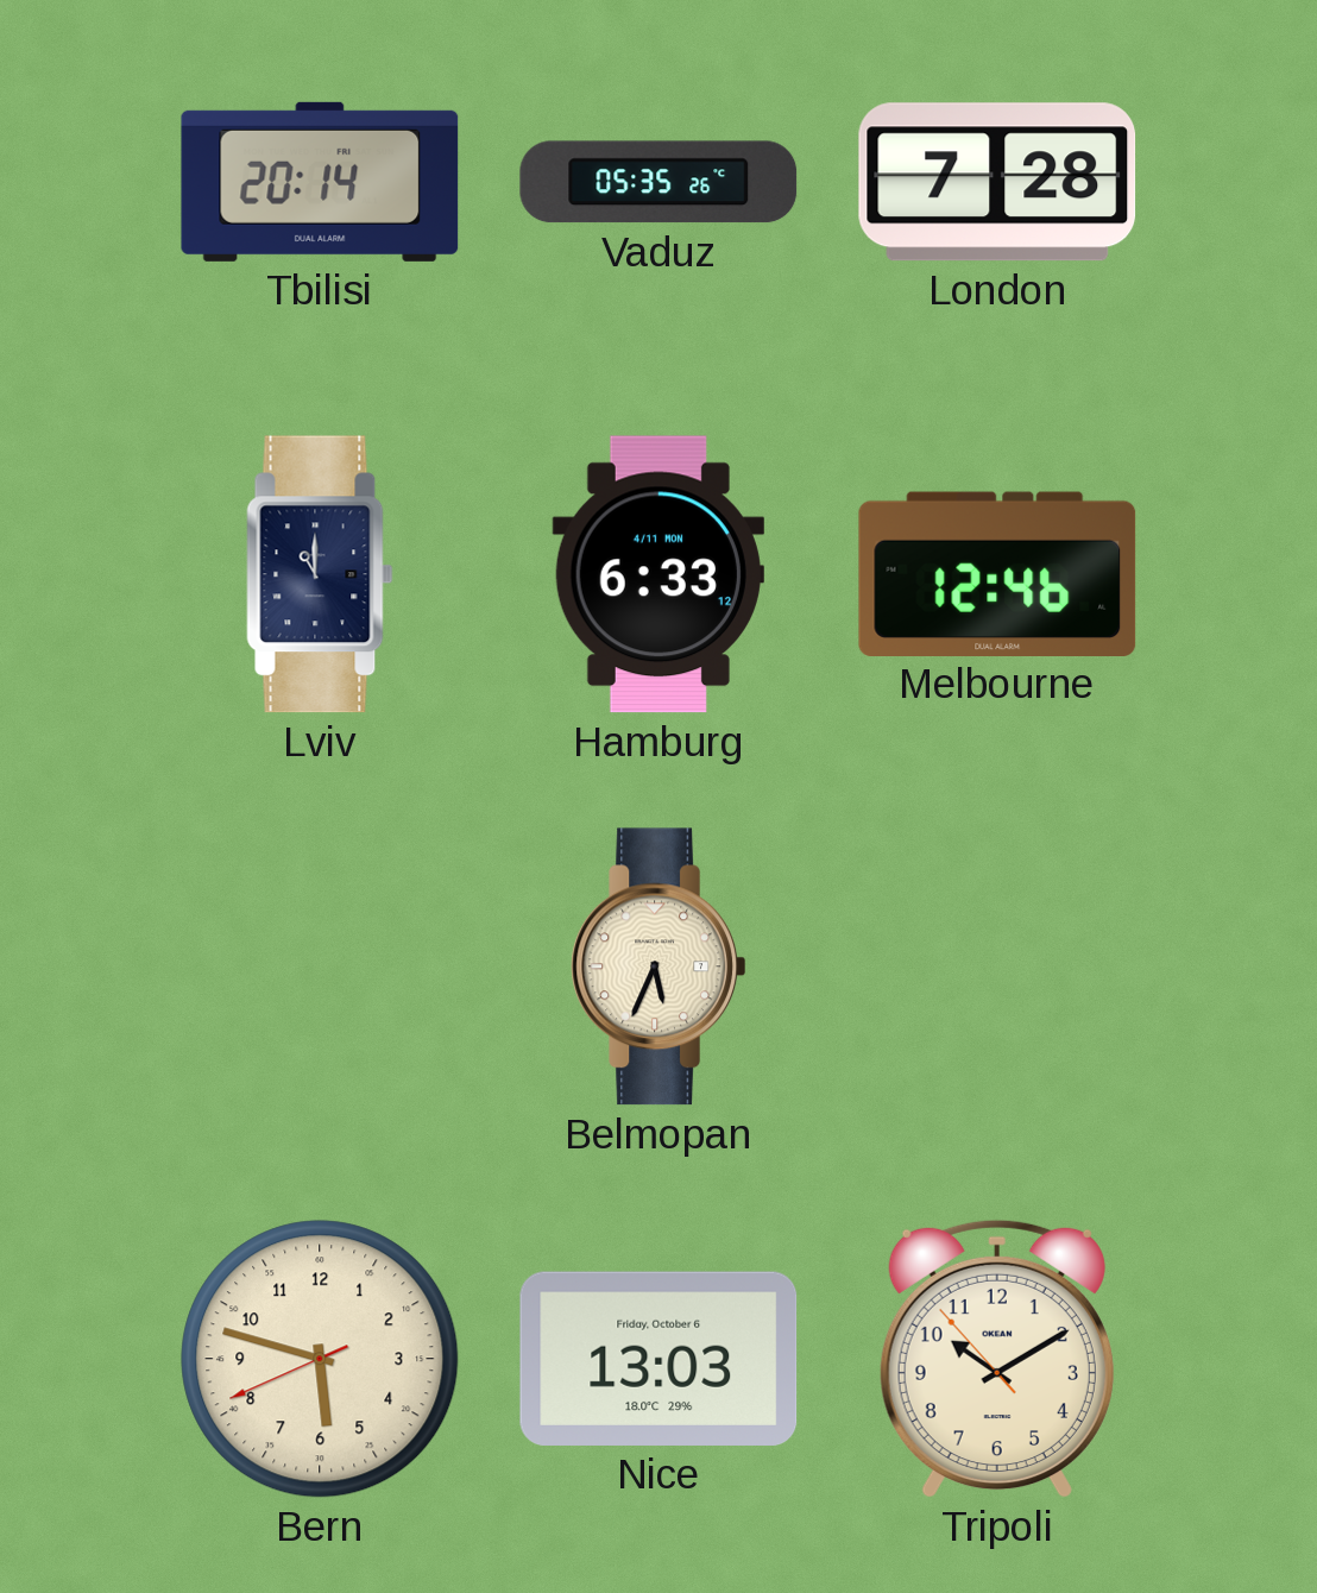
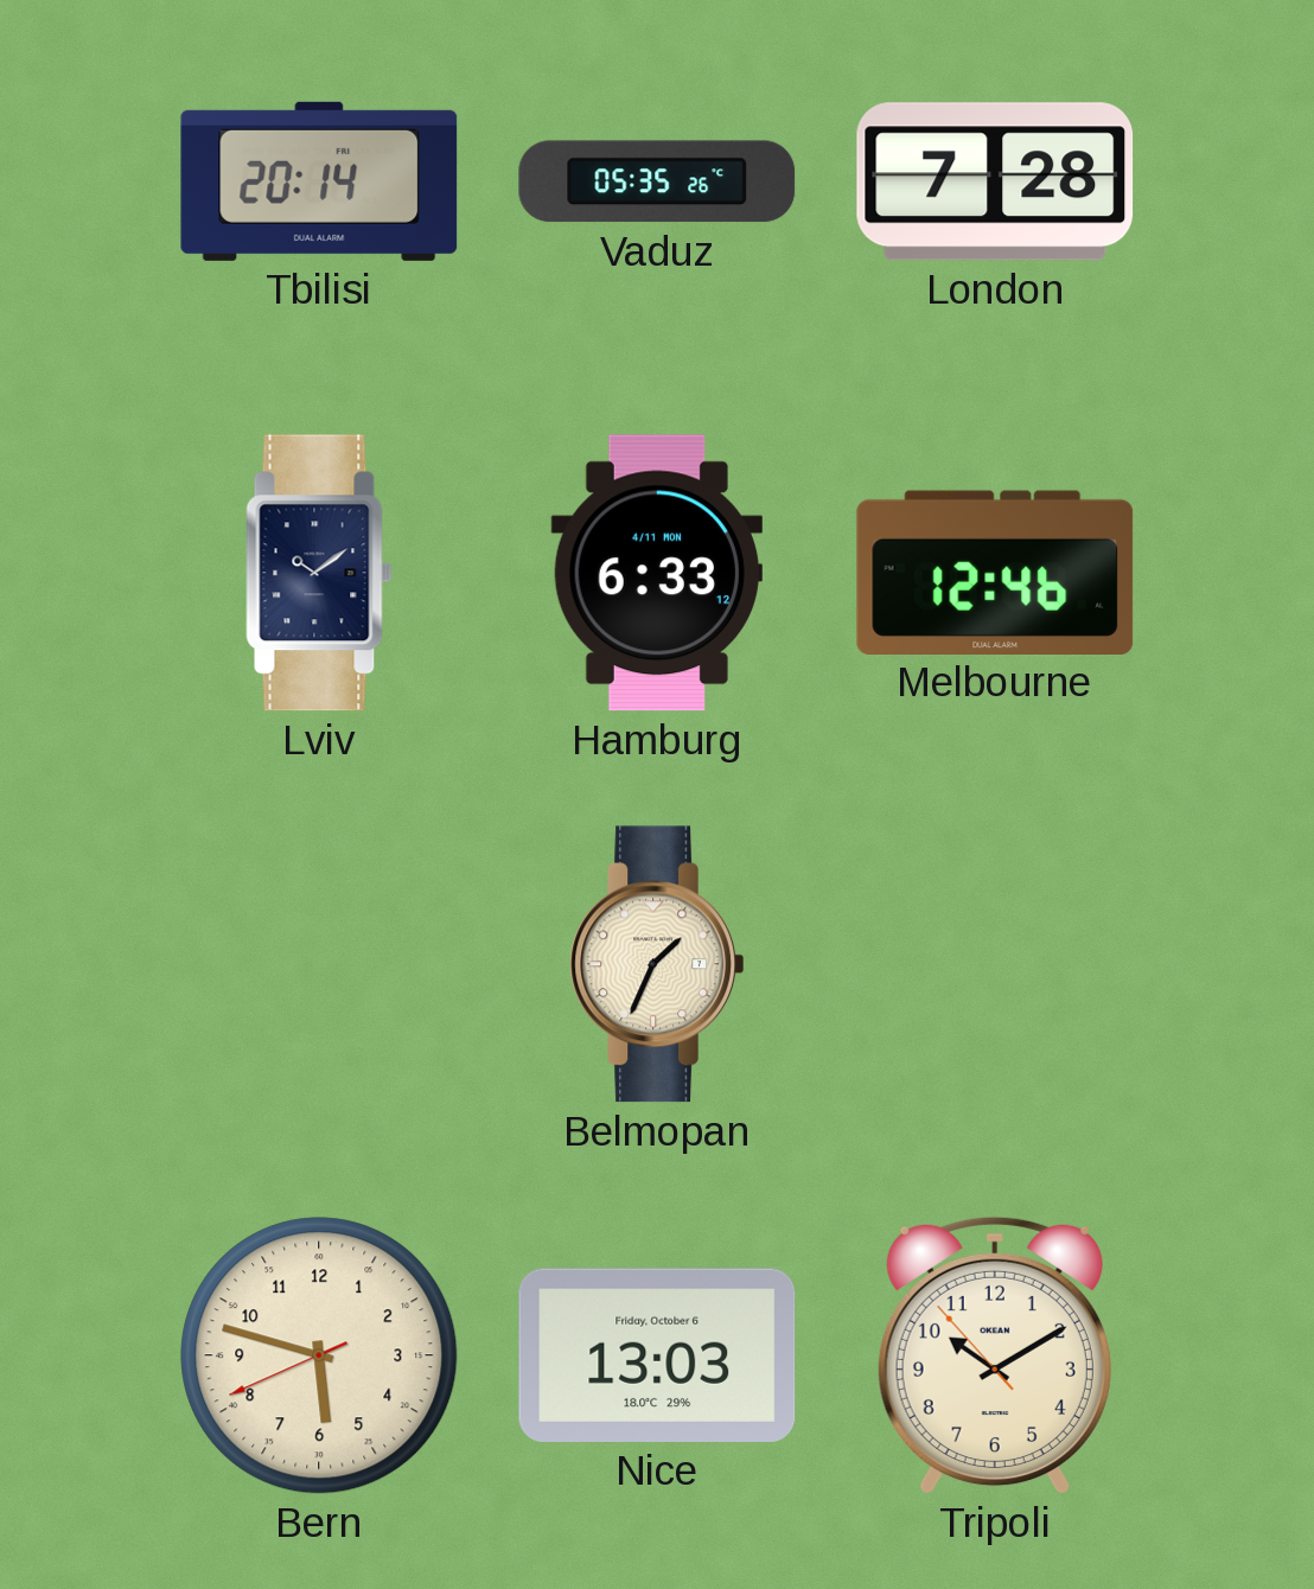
Lviv: 11:00 -> 10:09 (319, 573)
Belmopan: 5:34 -> 1:34 (657, 964)
